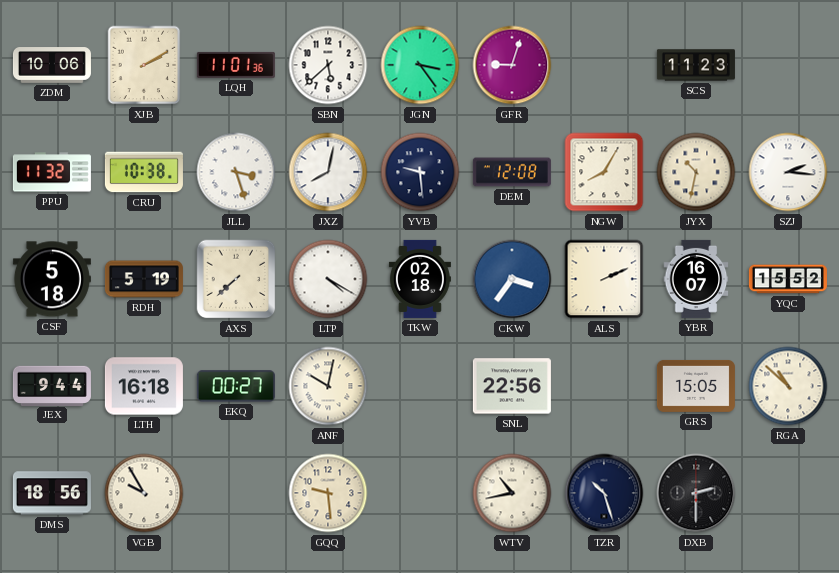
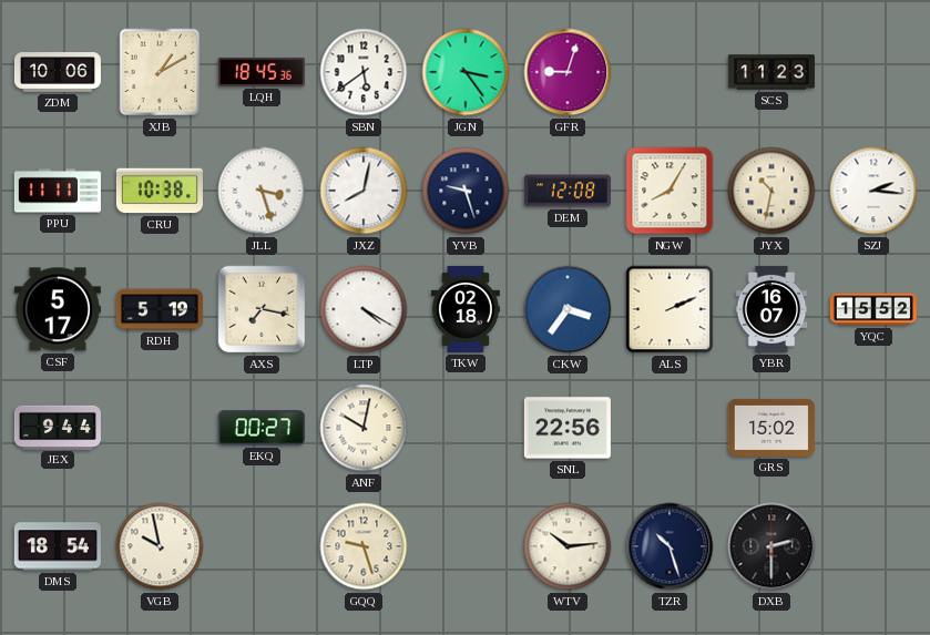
XJB: 2:10 -> 1:10 (160, 72)
LQH: 11:01 -> 18:45 (262, 72)
SBN: 5:38 -> 5:39 (364, 72)
PPU: 11:32 -> 11:11 (58, 191)
YVB: 9:29 -> 9:27 (466, 191)
CSF: 5:18 -> 5:17 (58, 309)
AXS: 7:38 -> 7:17 (262, 309)
LTH: 16:18 -> none (144, 386)
GRS: 15:05 -> 15:02 (771, 428)
RGA: 10:52 -> none (788, 386)
DMS: 18:56 -> 18:54 (58, 546)
VGB: 9:55 -> 9:58 (160, 546)
GQQ: 9:29 -> 9:27 (364, 546)
WTV: 10:43 -> 10:14 (568, 546)
